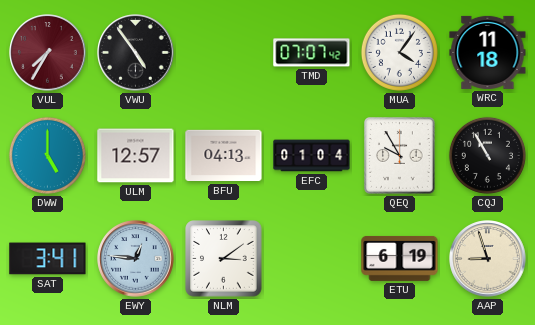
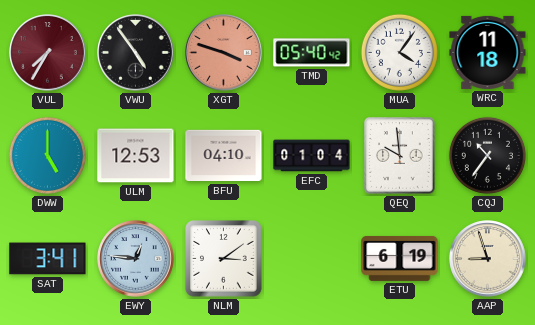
XGT: none -> 3:48 (224, 53)
TMD: 07:07 -> 05:40 (312, 53)
ULM: 12:57 -> 12:53 (136, 156)
BFU: 04:13 -> 04:10 (224, 156)
QEQ: 9:55 -> 9:59 (400, 156)
CQJ: 10:55 -> 10:36 (487, 155)
